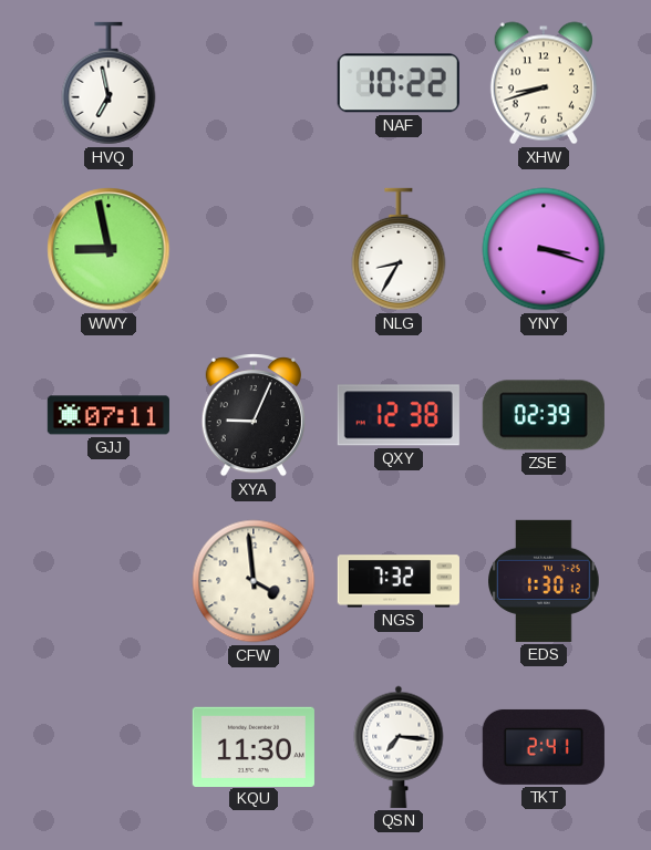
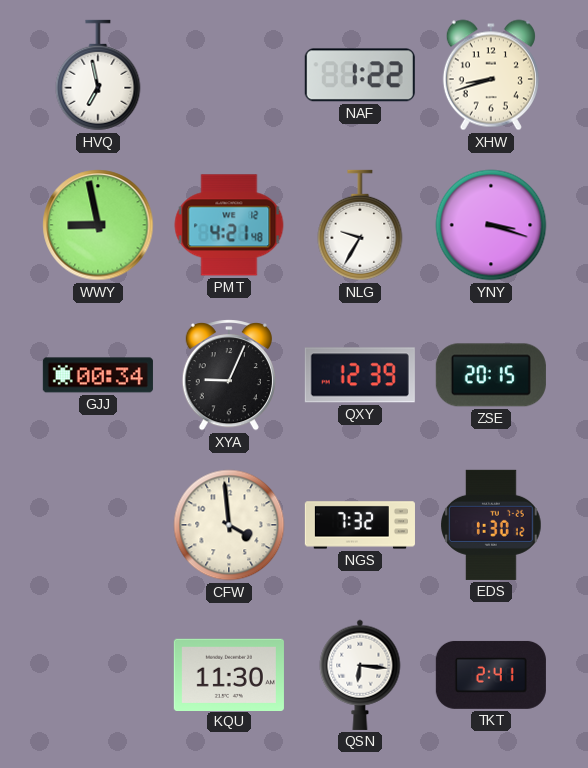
NAF: 10:22 -> 1:22 (360, 75)
PMT: none -> 4:21 (229, 225)
NLG: 8:35 -> 9:35 (360, 225)
GJJ: 07:11 -> 00:34 (98, 375)
QXY: 12:38 -> 12:39 (360, 375)
ZSE: 02:39 -> 20:15 (491, 375)
QSN: 7:16 -> 6:16 (360, 675)
